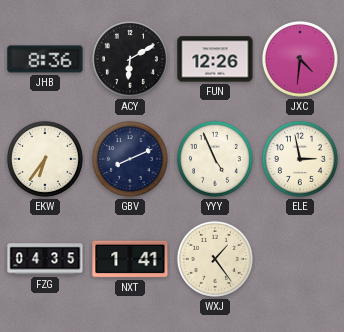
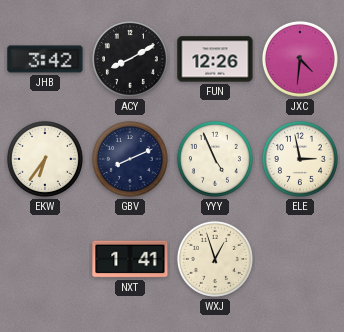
JHB: 8:36 -> 3:42 (45, 59)
ACY: 6:10 -> 8:10 (130, 59)
FZG: 04:35 -> none (45, 259)
WXJ: 1:24 -> 12:57 (215, 259)
